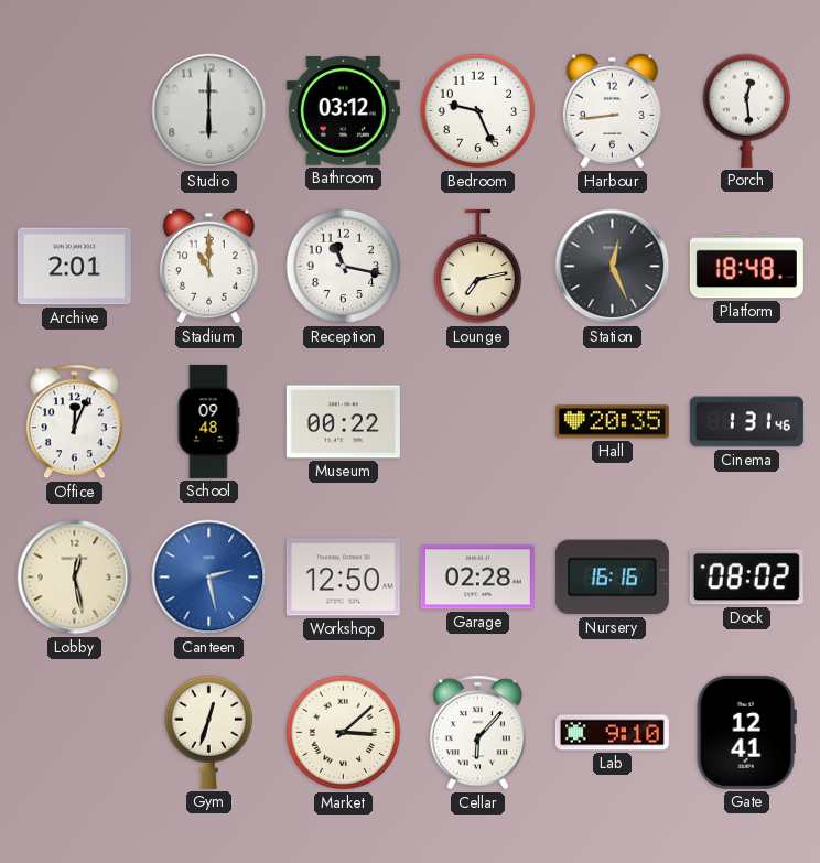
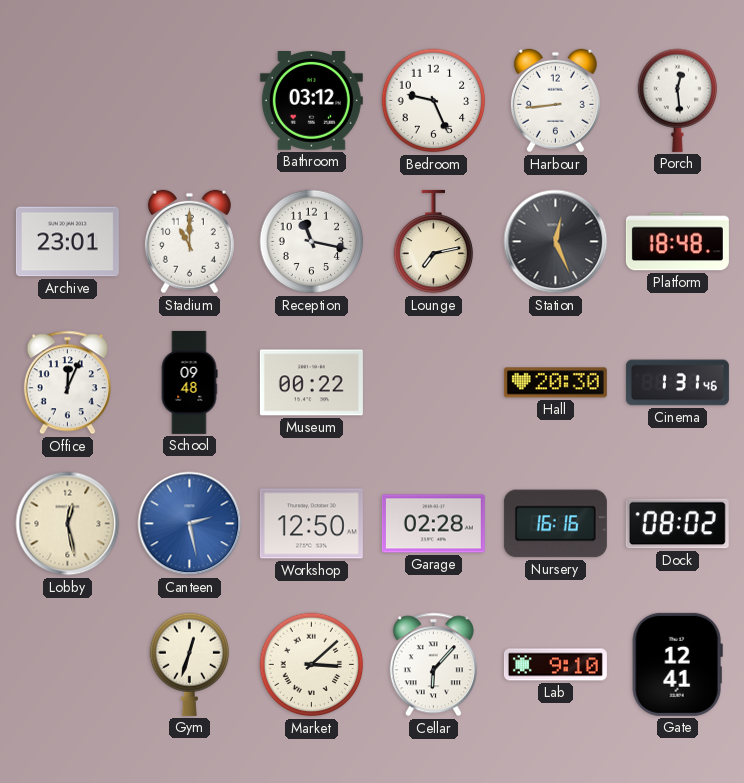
Studio: 6:00 -> none (209, 111)
Archive: 2:01 -> 23:01 (67, 242)
Hall: 20:35 -> 20:30 (555, 383)
